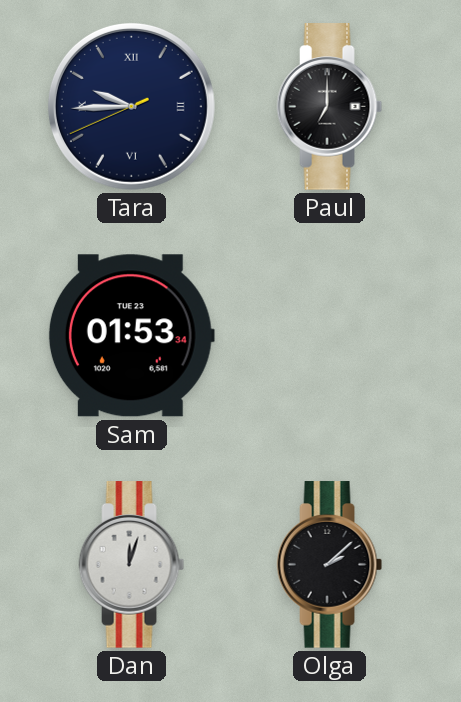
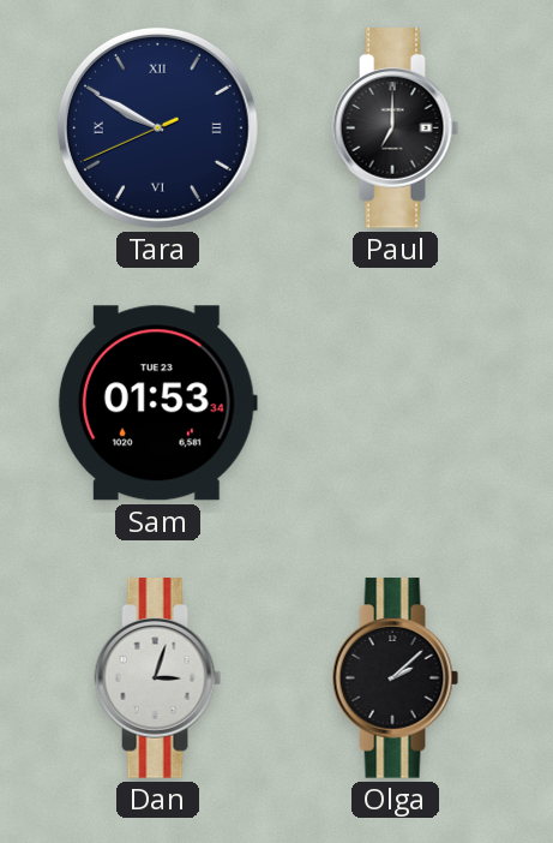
Tara: 9:44 -> 9:49 (157, 127)
Dan: 12:03 -> 3:03 (158, 678)
